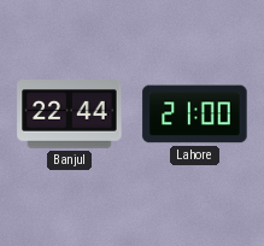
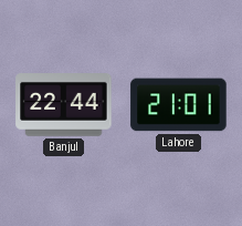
Lahore: 21:00 -> 21:01 (179, 105)
